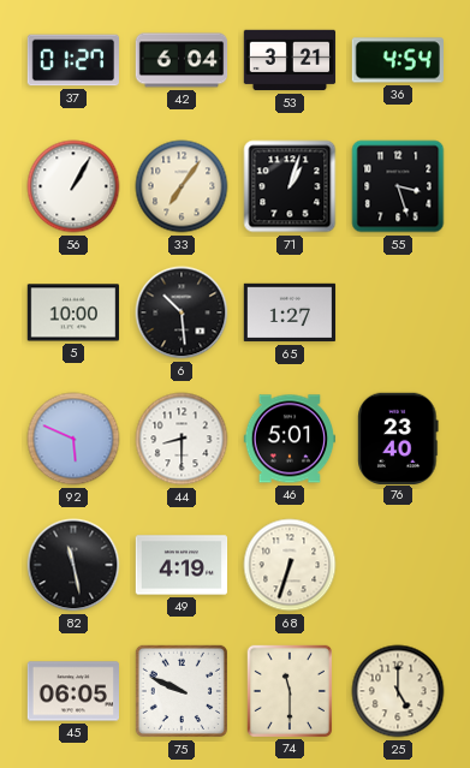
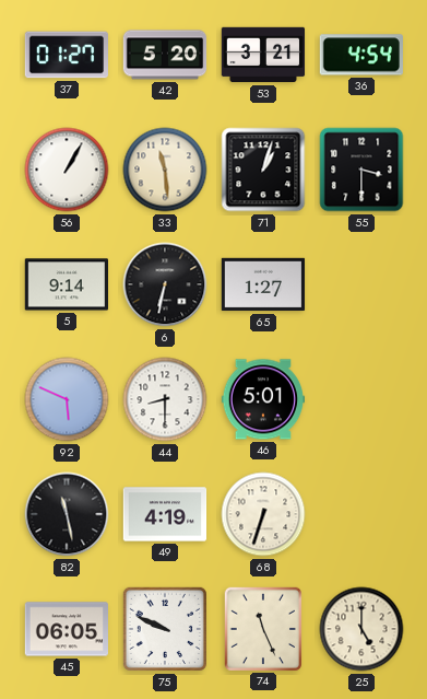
42: 6:04 -> 5:20 (165, 55)
33: 7:06 -> 11:29 (165, 170)
55: 3:27 -> 3:30 (361, 170)
5: 10:00 -> 9:14 (66, 284)
6: 10:29 -> 6:32 (165, 284)
76: 23:40 -> none (398, 437)
74: 11:30 -> 11:26 (262, 628)
